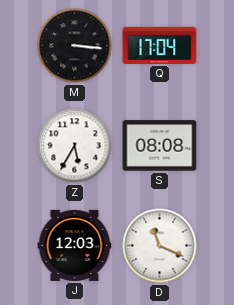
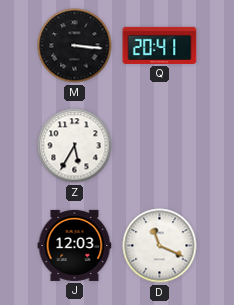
Q: 17:04 -> 20:41 (160, 45)
S: 08:08 -> none (160, 146)
